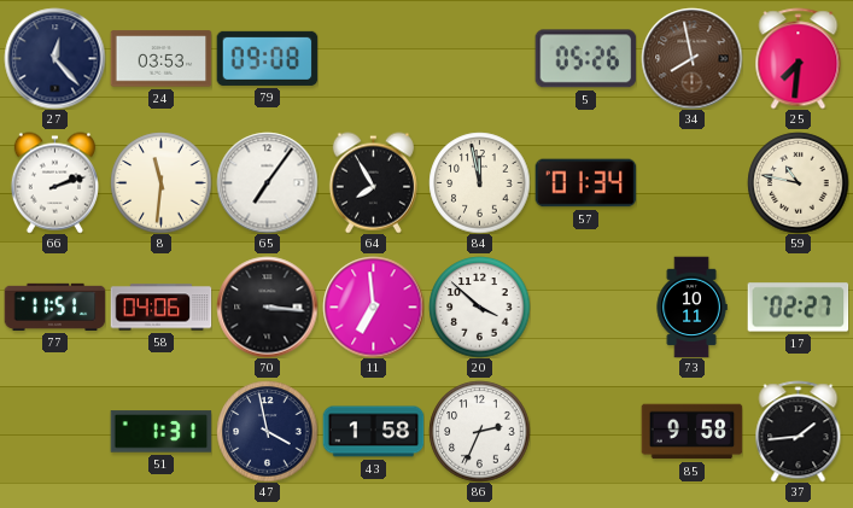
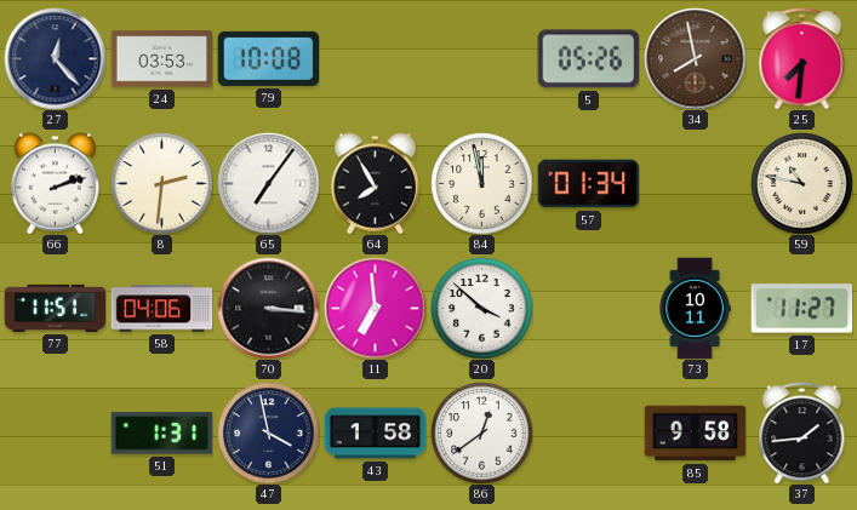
79: 09:08 -> 10:08 (268, 58)
8: 11:31 -> 2:31 (161, 183)
17: 02:27 -> 11:27 (801, 309)
86: 2:34 -> 12:39 (481, 432)
